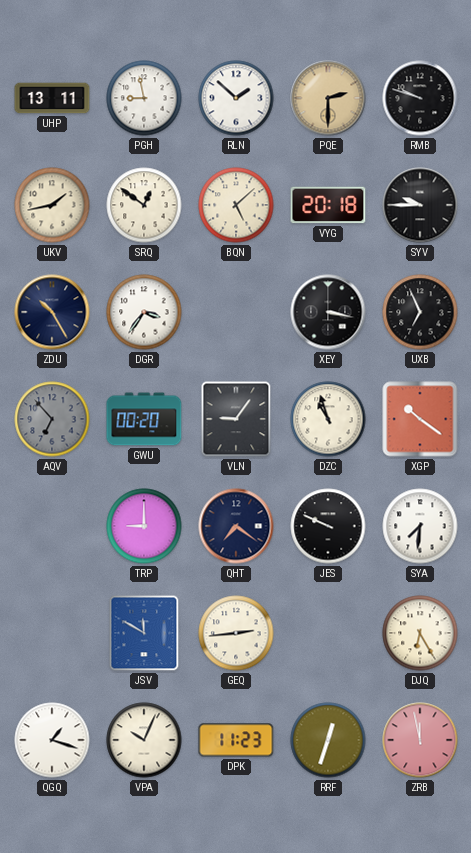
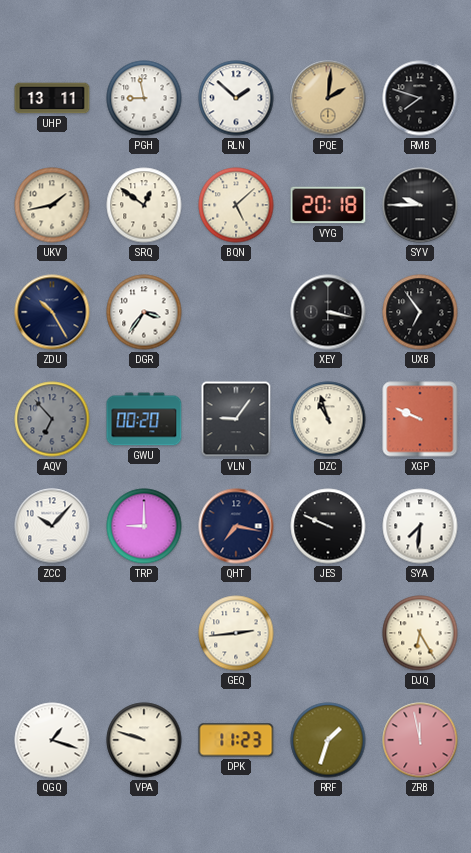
PQE: 2:30 -> 2:01 (328, 98)
RMB: 9:48 -> 7:48 (420, 98)
UXB: 6:56 -> 6:54 (420, 312)
XGP: 10:21 -> 9:49 (420, 419)
ZCC: none -> 10:07 (52, 526)
QHT: 7:21 -> 7:17 (236, 526)
JSV: 11:50 -> none (144, 633)
VPA: 10:04 -> 9:48 (144, 740)
RRF: 12:33 -> 1:33 (328, 740)
